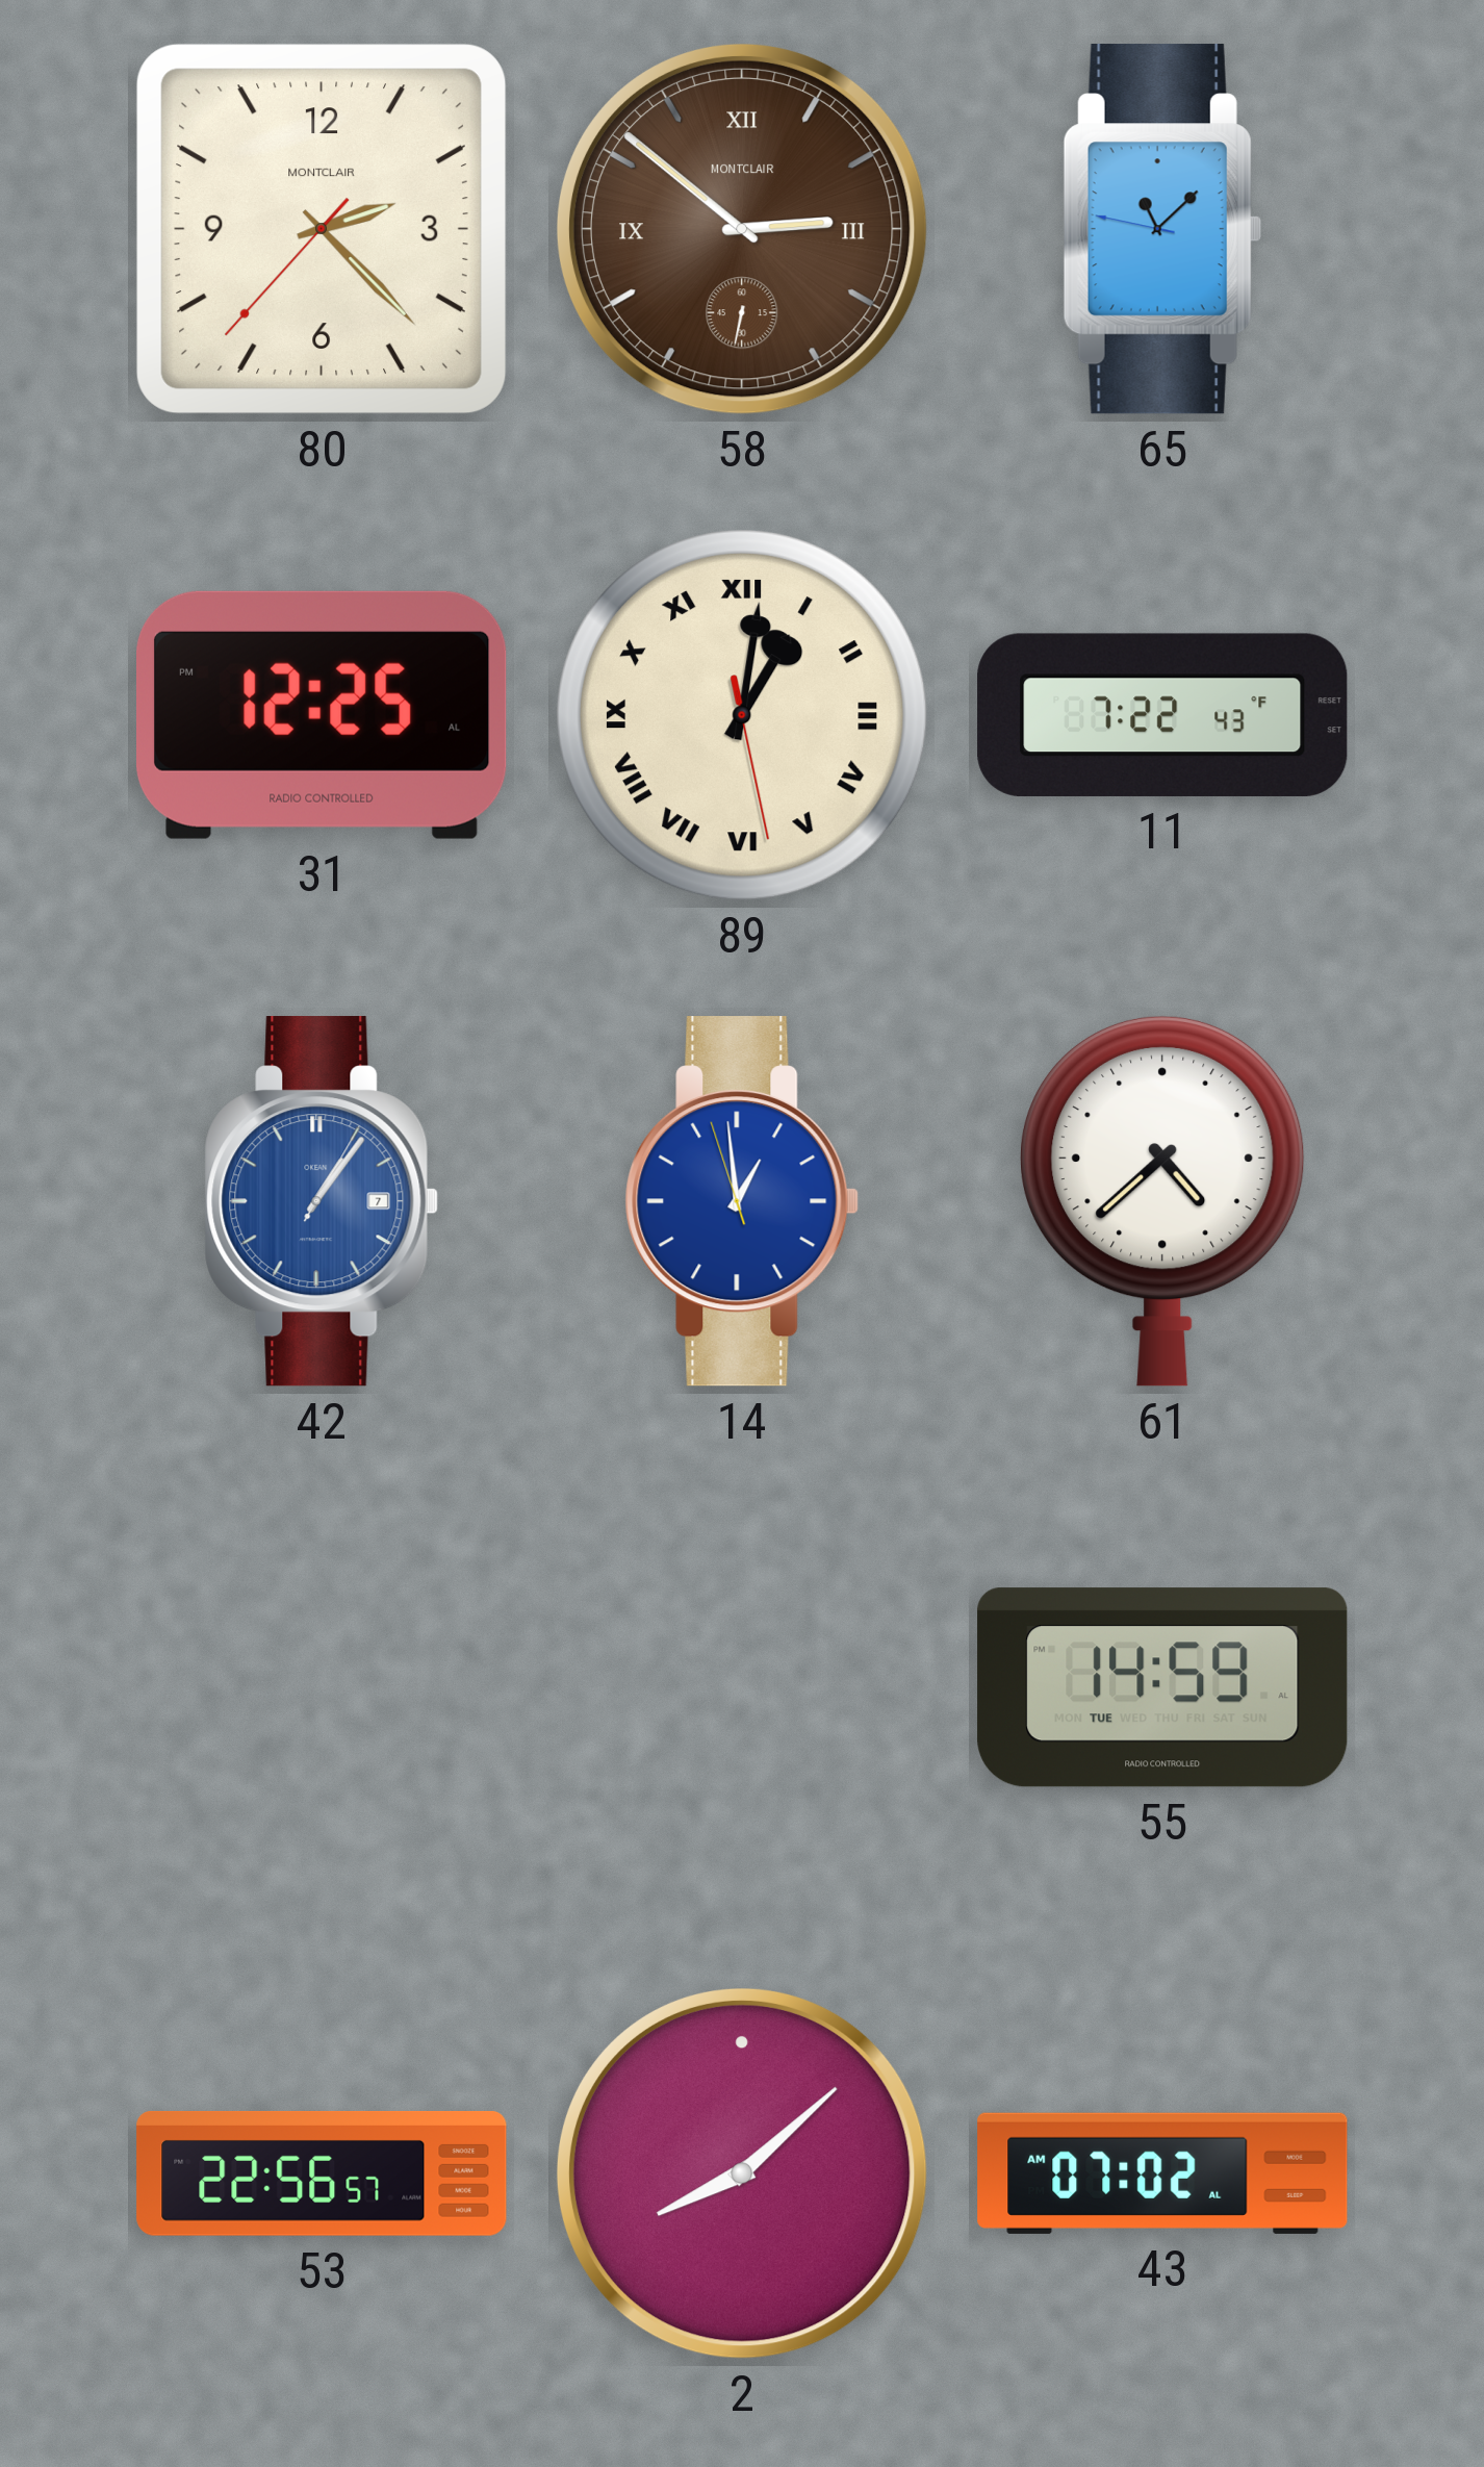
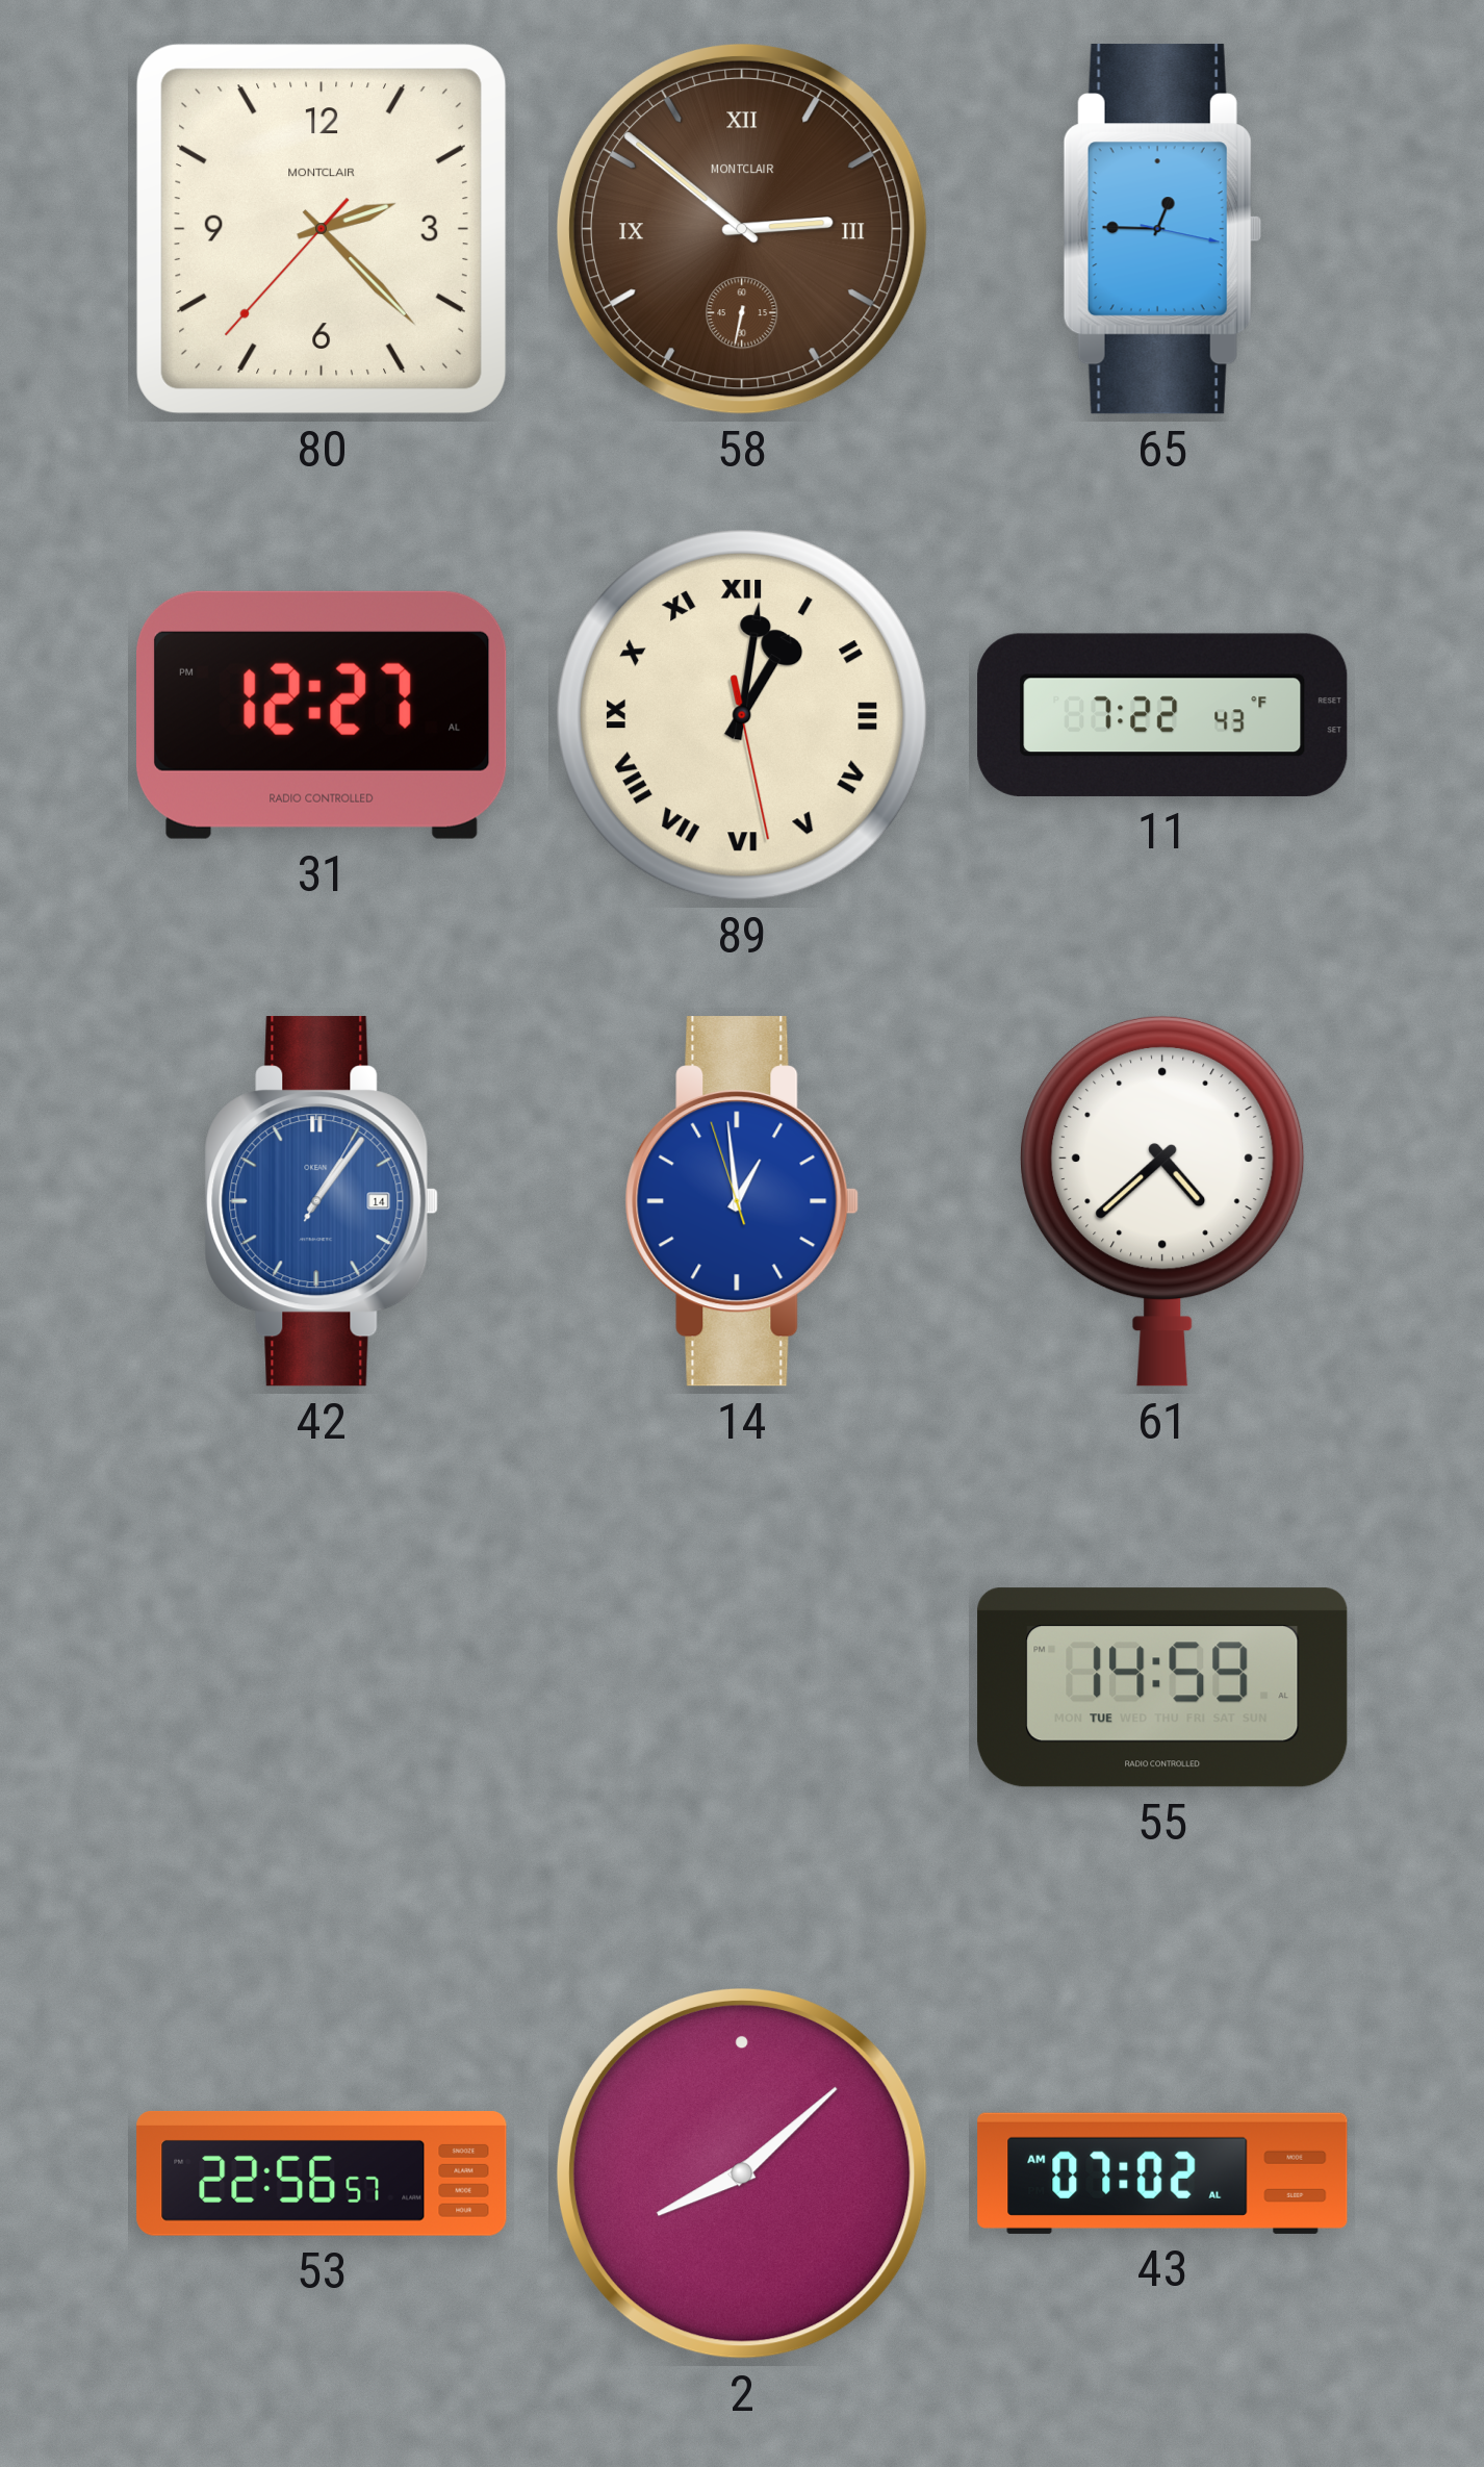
65: 11:07 -> 12:45 (1162, 229)
31: 12:25 -> 12:27 (323, 715)
42 date: 7 -> 14 (322, 1201)
